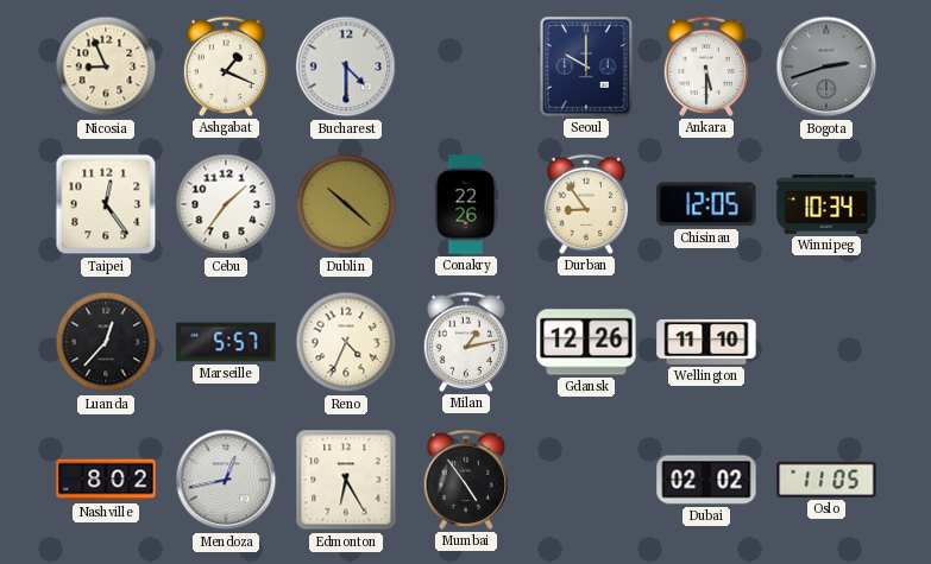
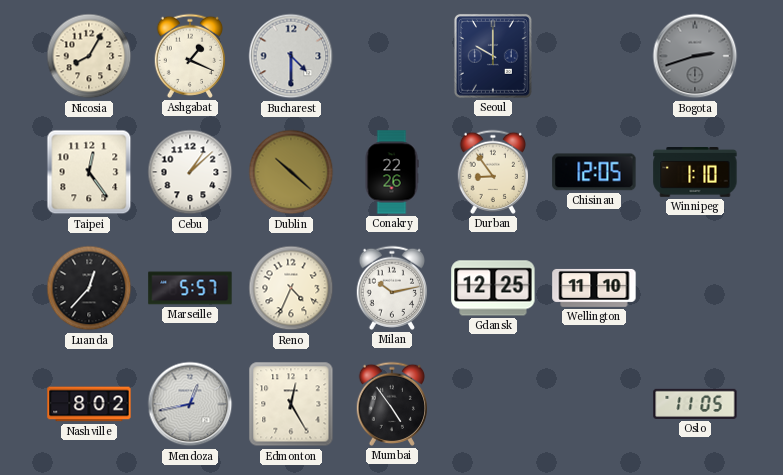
Nicosia: 8:56 -> 8:05 (89, 56)
Ankara: 5:30 -> none (705, 66)
Cebu: 1:36 -> 1:08 (190, 172)
Winnipeg: 10:34 -> 1:10 (695, 173)
Milan: 1:13 -> 10:13 (391, 288)
Gdansk: 12:26 -> 12:25 (493, 288)
Edmonton: 6:25 -> 12:25 (291, 404)
Dubai: 02:02 -> none (706, 480)
